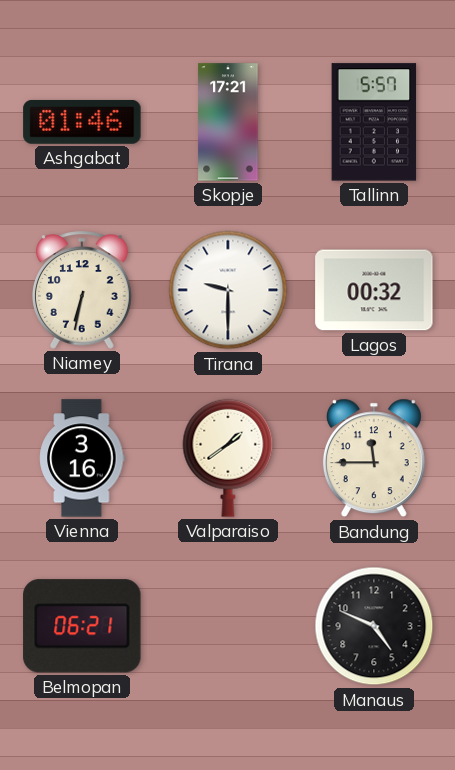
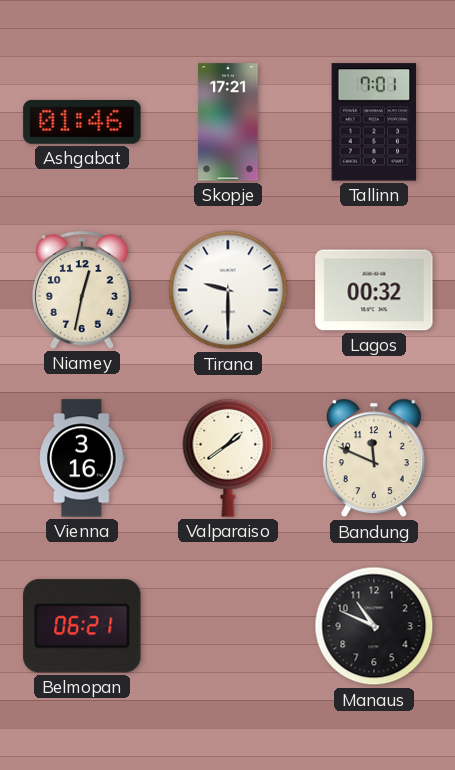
Tallinn: 5:57 -> 7:01 (374, 122)
Niamey: 6:32 -> 12:32 (83, 290)
Bandung: 11:45 -> 11:49 (374, 458)
Manaus: 4:49 -> 10:49 (374, 626)
